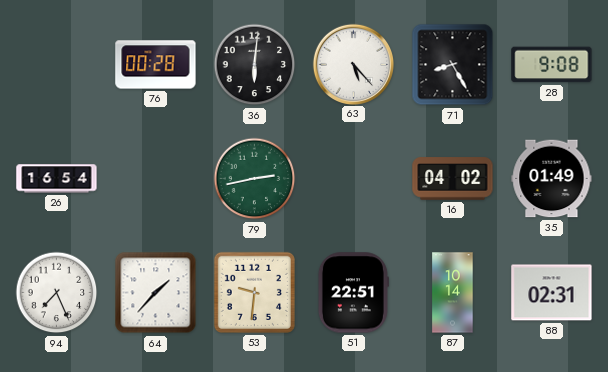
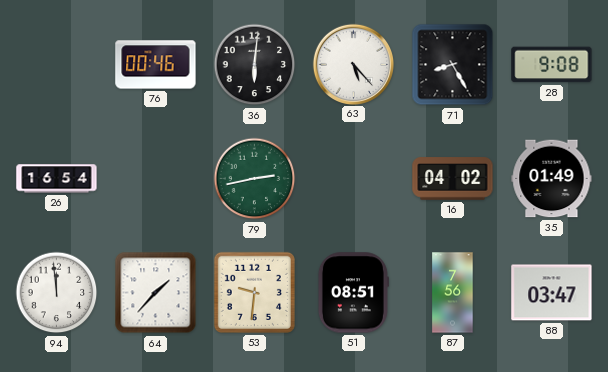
76: 00:28 -> 00:46 (156, 65)
94: 7:26 -> 11:59 (57, 293)
51: 22:51 -> 08:51 (353, 293)
87: 10:14 -> 7:56 (453, 293)
88: 02:31 -> 03:47 (552, 293)
